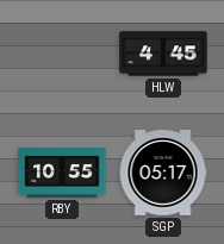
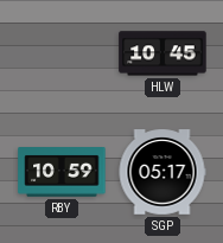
HLW: 4:45 -> 10:45 (163, 53)
RBY: 10:55 -> 10:59 (62, 172)
